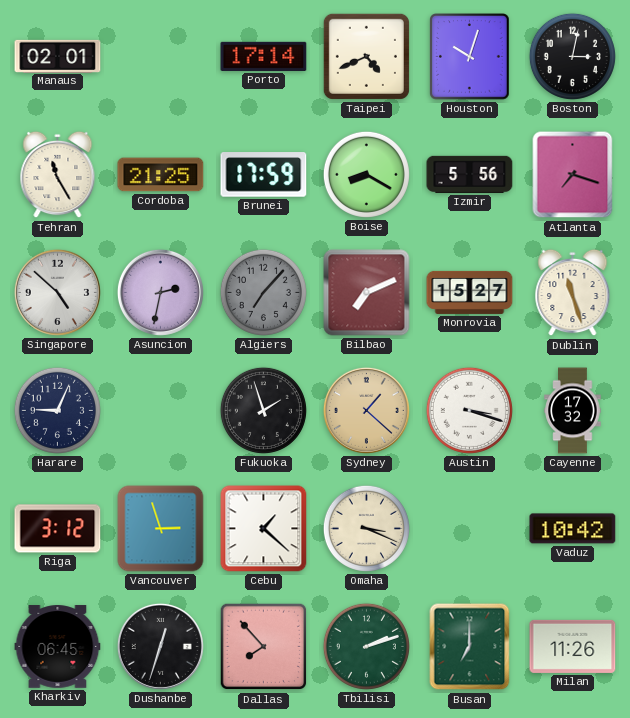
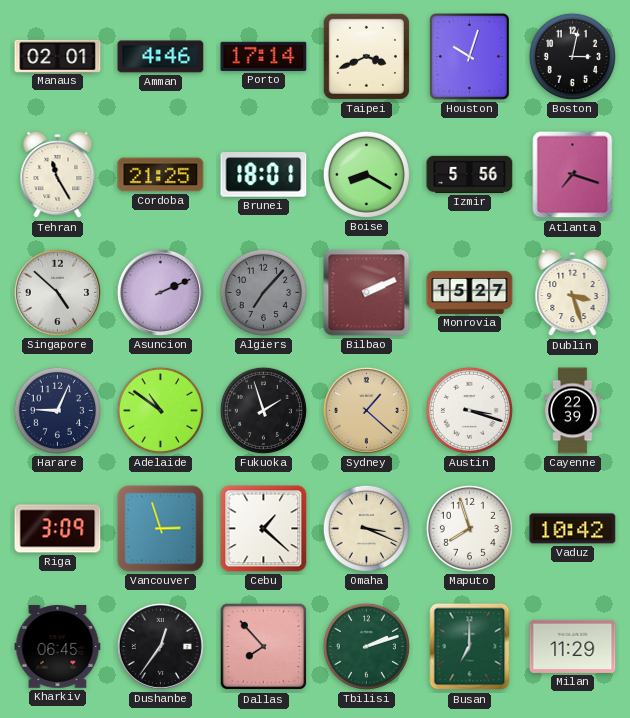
Amman: none -> 4:46 (161, 57)
Taipei: 4:41 -> 3:41 (366, 56)
Brunei: 17:59 -> 18:01 (264, 175)
Asuncion: 2:32 -> 2:11 (160, 292)
Bilbao: 7:11 -> 2:11 (367, 293)
Dublin: 11:27 -> 3:27 (573, 293)
Adelaide: none -> 10:51 (160, 410)
Cayenne: 17:32 -> 22:39 (573, 411)
Riga: 3:12 -> 3:09 (58, 529)
Maputo: none -> 7:57 (469, 528)
Dushanbe: 12:33 -> 12:36 (160, 646)
Milan: 11:26 -> 11:29 (573, 646)
